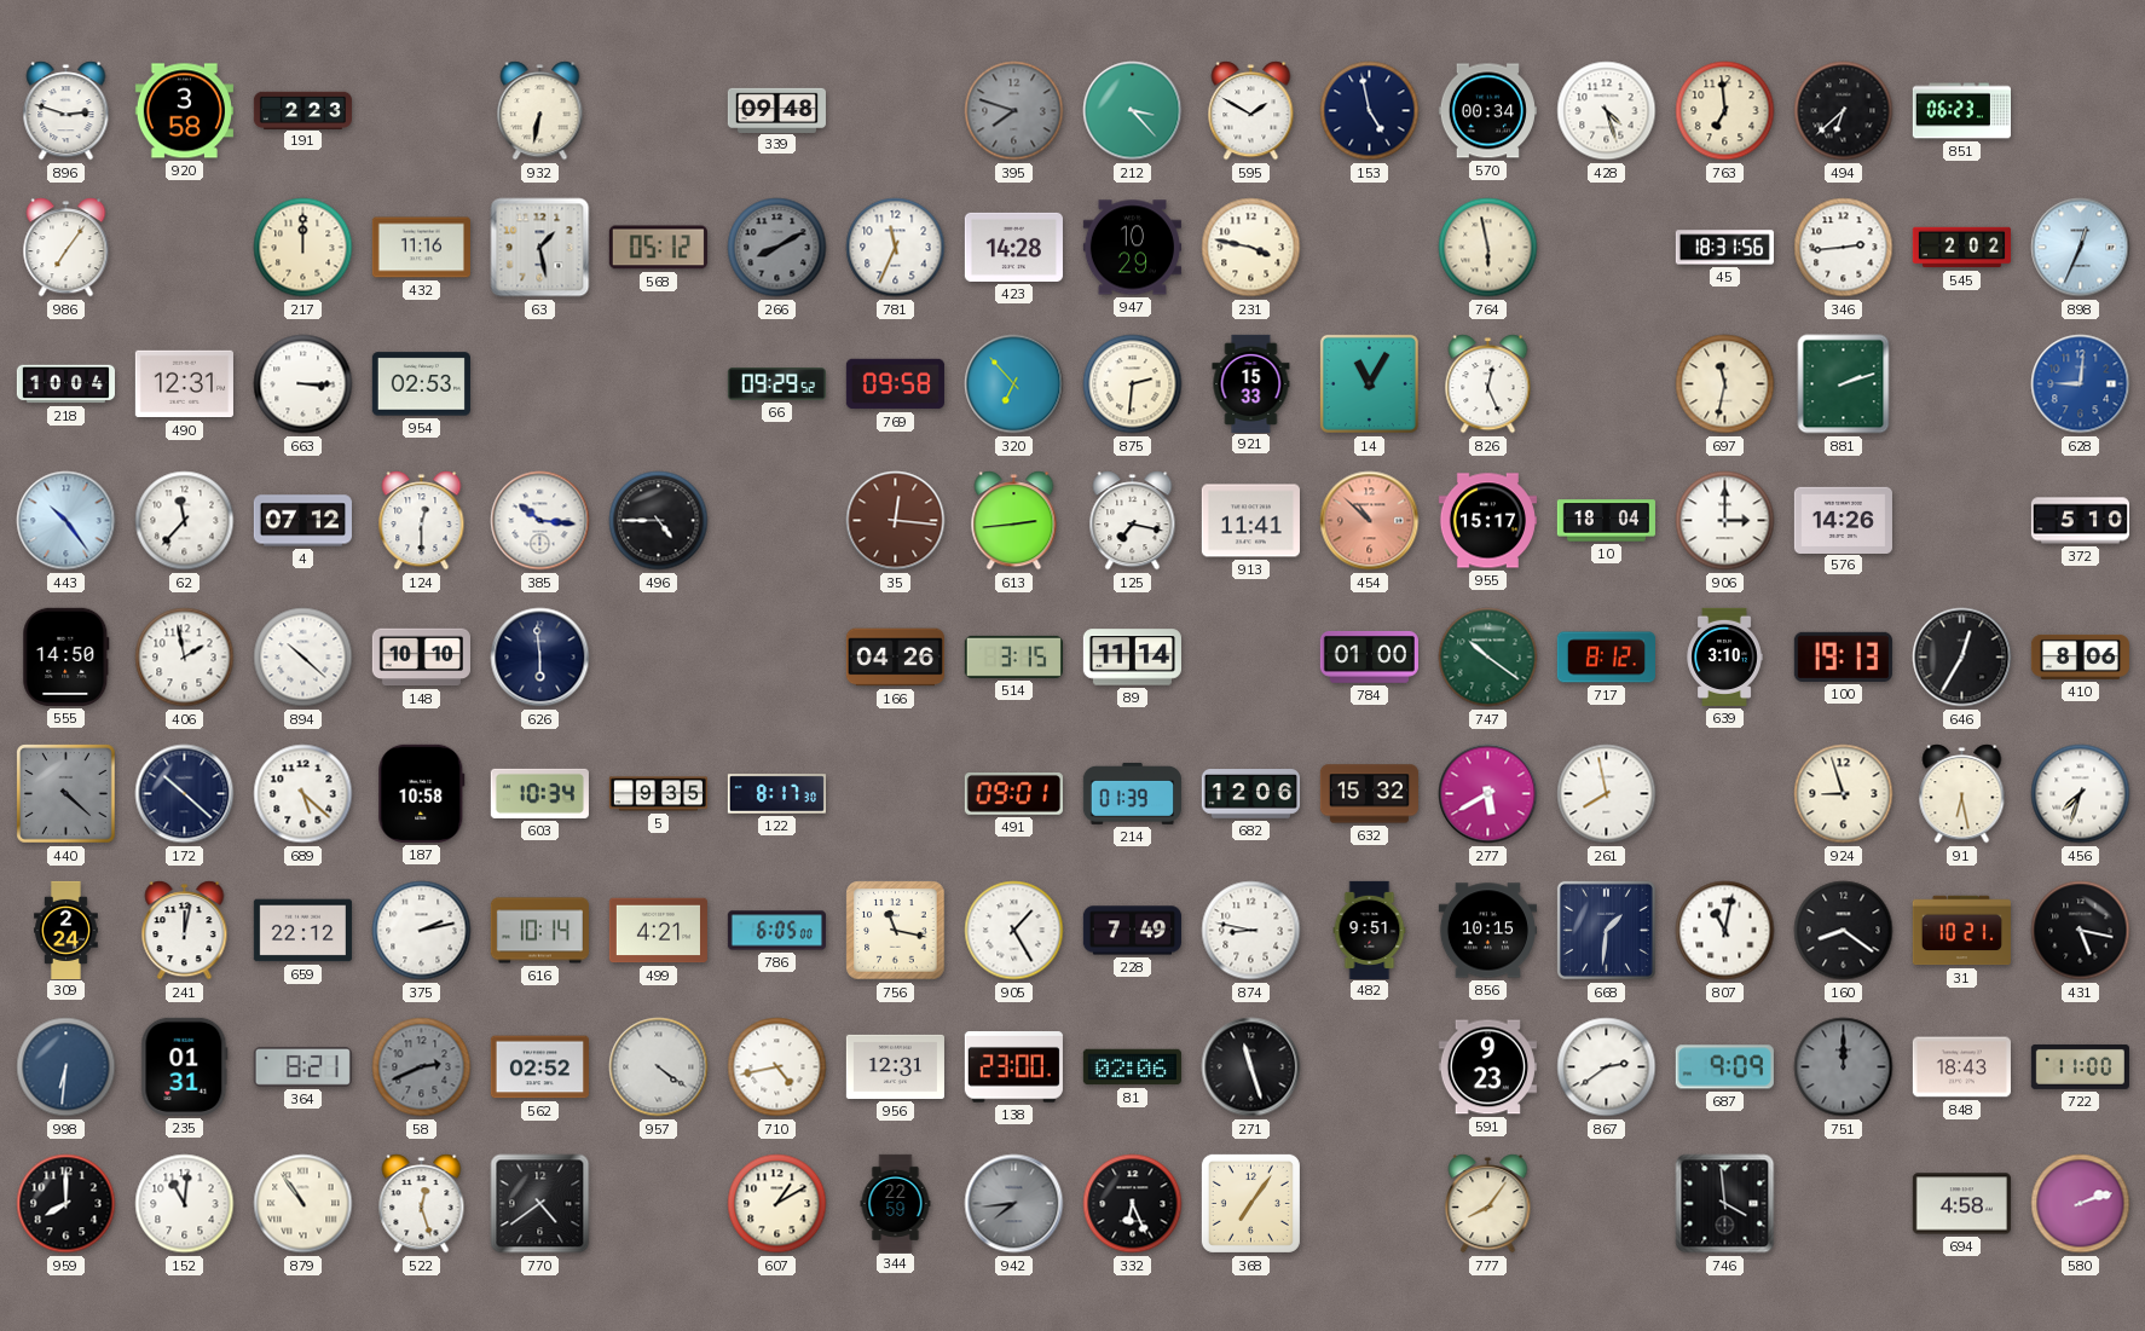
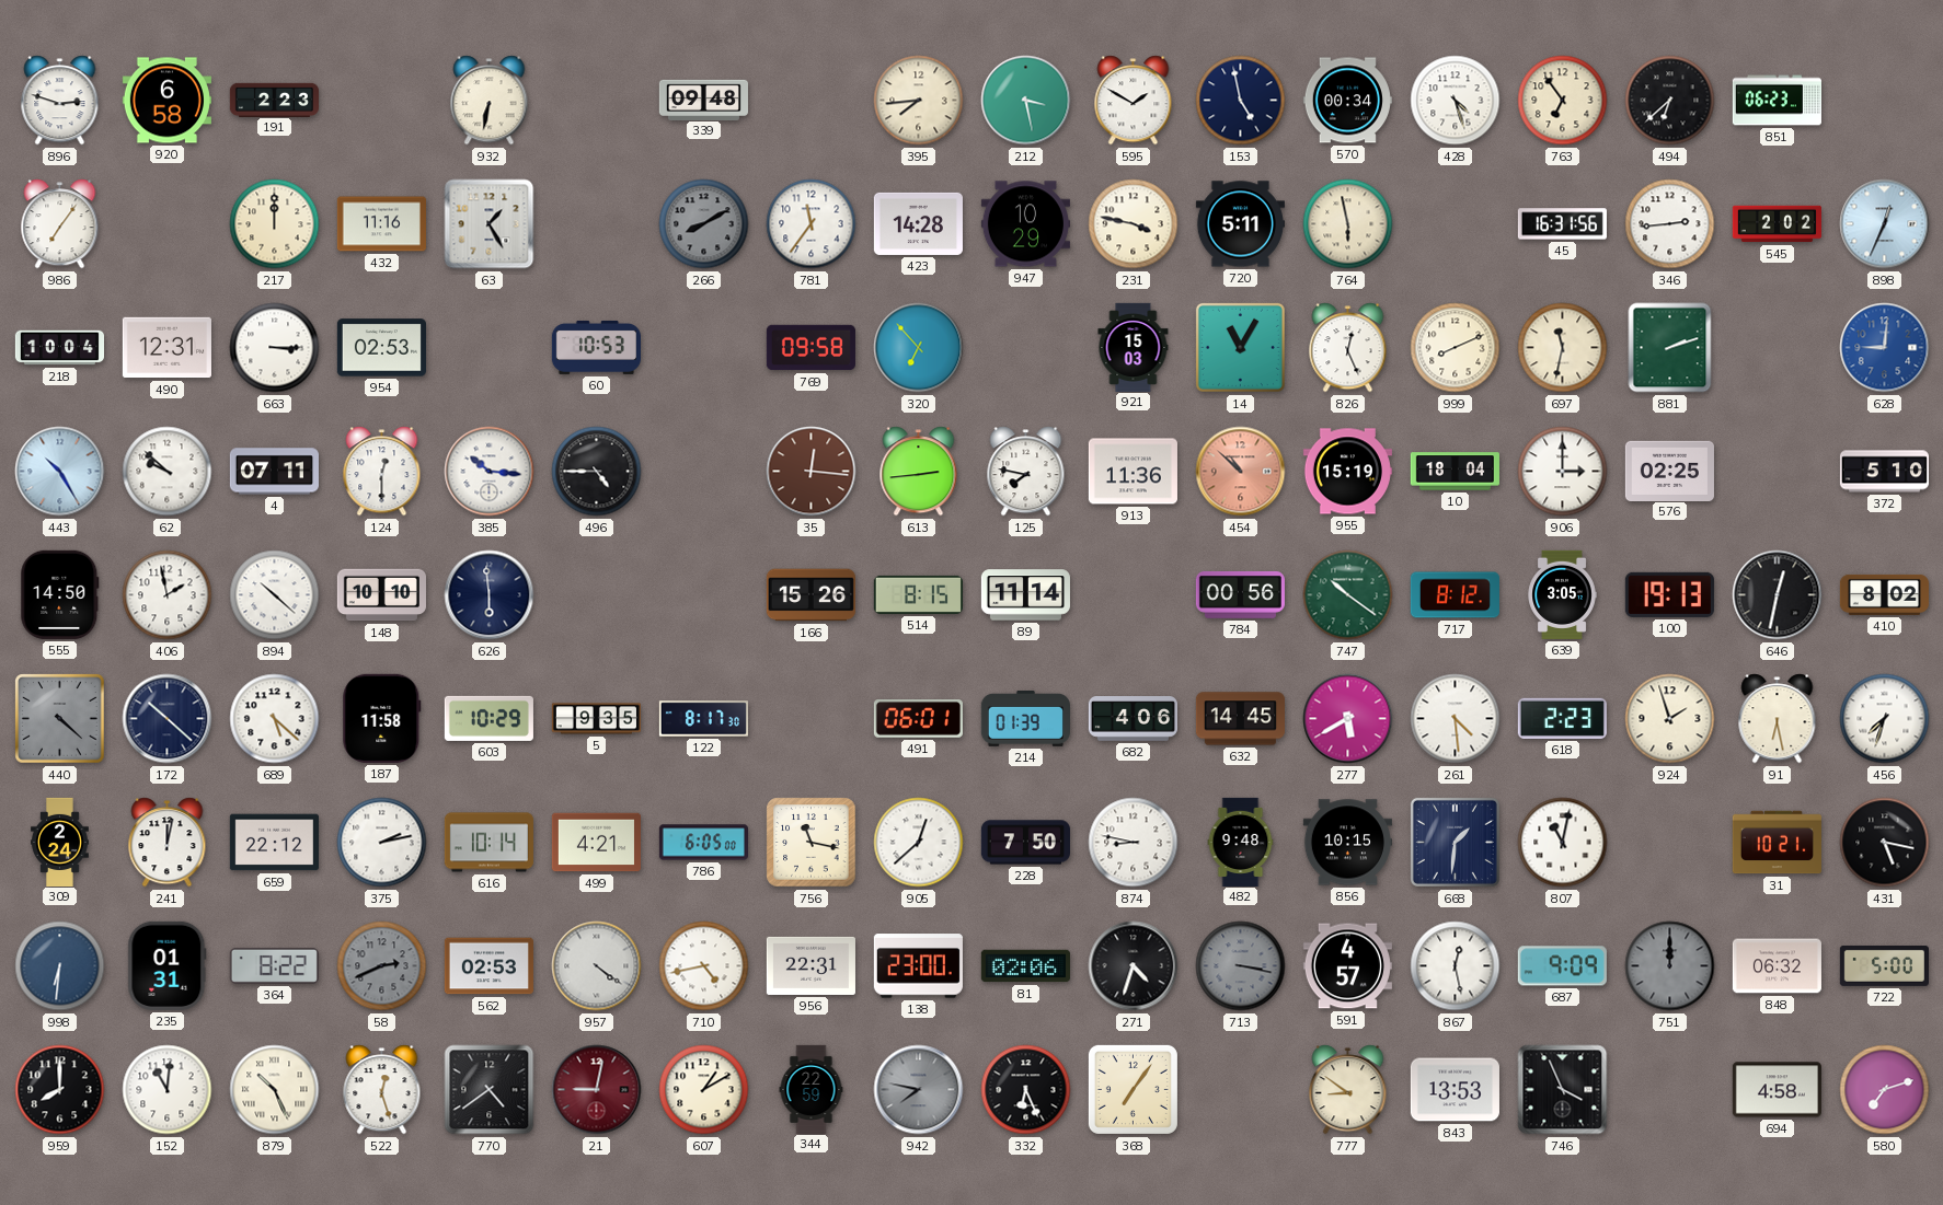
920: 3:58 -> 6:58 (166, 101)
395: 7:48 -> 7:44 (919, 101)
395 dial: grey -> cream (919, 101)
212: 3:23 -> 3:28 (1026, 101)
763: 6:59 -> 6:54 (1563, 101)
63: 1:28 -> 1:25 (490, 224)
568: 05:12 -> none (658, 248)
781: 11:34 -> 11:36 (812, 224)
720: none -> 5:11 (1240, 224)
45: 18:31 -> 16:31 (1562, 224)
60: none -> 10:53 (596, 347)
66: 09:29 -> none (776, 384)
875: 2:31 -> none (1133, 384)
921: 15:33 -> 15:03 (1134, 347)
999: none -> 8:11 (1456, 348)
443: 10:24 -> 10:25 (60, 472)
62: 11:37 -> 9:52 (168, 472)
4: 07:12 -> 07:11 (274, 472)
125: 7:17 -> 7:47 (1026, 472)
913: 11:41 -> 11:36 (1133, 472)
955: 15:17 -> 15:19 (1347, 472)
576: 14:26 -> 02:25 (1669, 471)
166: 04:26 -> 15:26 (810, 595)
514: 3:15 -> 8:15 (918, 594)
784: 01:00 -> 00:56 (1240, 595)
639: 3:10 -> 3:05 (1562, 594)
646: 12:35 -> 12:32 (1778, 595)
410: 8:06 -> 8:02 (1884, 594)
187: 10:58 -> 11:58 (382, 718)
603: 10:34 -> 10:29 (488, 718)
491: 09:01 -> 06:01 (918, 719)
682: 12:06 -> 4:06 (1133, 719)
632: 15:32 -> 14:45 (1240, 719)
261: 7:58 -> 4:29 (1456, 719)
618: none -> 2:23 (1562, 718)
924: 8:57 -> 1:57 (1670, 719)
905: 1:25 -> 12:38 (919, 843)
228: 7:49 -> 7:50 (1025, 843)
482: 9:51 -> 9:48 (1241, 842)
160: 8:21 -> none (1844, 931)
364: 8:21 -> 8:22 (274, 965)
562: 02:52 -> 02:53 (488, 966)
956: 12:31 -> 22:31 (810, 965)
271: 11:27 -> 4:33 (1134, 966)
713: none -> 3:17 (1241, 966)
591: 9:23 -> 4:57 (1347, 966)
867: 2:39 -> 12:28 (1456, 966)
848: 18:43 -> 06:32 (1777, 966)
722: 11:00 -> 5:00 (1884, 965)
879: 10:54 -> 10:26 (275, 1090)
21: none -> 9:02 (597, 1090)
942: 7:44 -> 7:47 (919, 1090)
777: 8:06 -> 8:51 (1348, 1090)
843: none -> 13:53 (1455, 1090)
746: 3:59 -> 3:56 (1563, 1090)
580: 2:12 -> 7:12 (1885, 1090)
